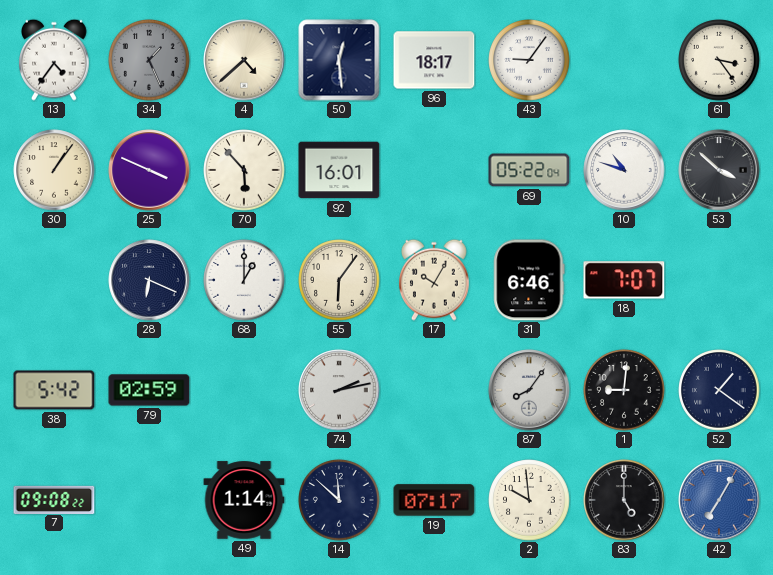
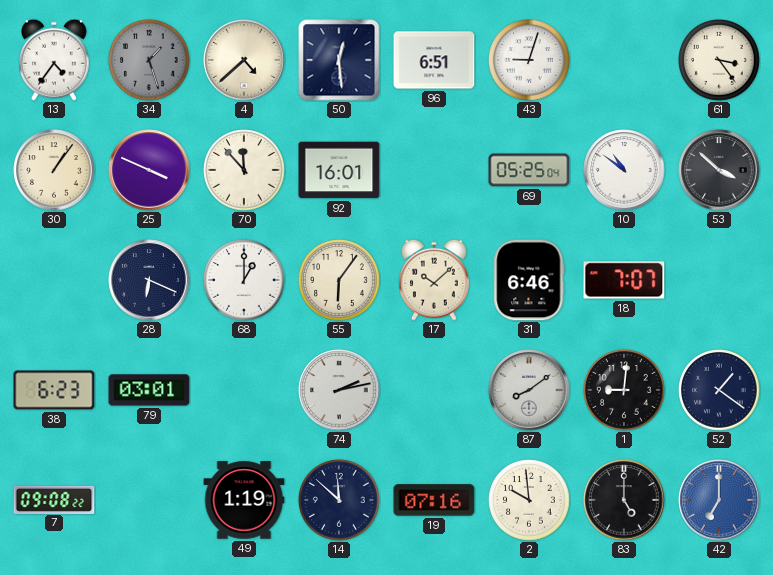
34: 1:26 -> 1:27 (149, 60)
96: 18:17 -> 6:51 (434, 60)
43: 9:06 -> 9:03 (529, 60)
70: 5:53 -> 11:53 (244, 170)
69: 05:22 -> 05:25 (529, 170)
10: 10:48 -> 10:51 (624, 170)
17: 10:05 -> 10:08 (435, 280)
38: 5:42 -> 6:23 (54, 390)
79: 02:59 -> 03:01 (149, 390)
87: 8:06 -> 8:09 (529, 390)
49: 1:14 -> 1:19 (244, 500)
19: 07:17 -> 07:16 (434, 500)
42: 7:05 -> 7:00 (719, 500)
